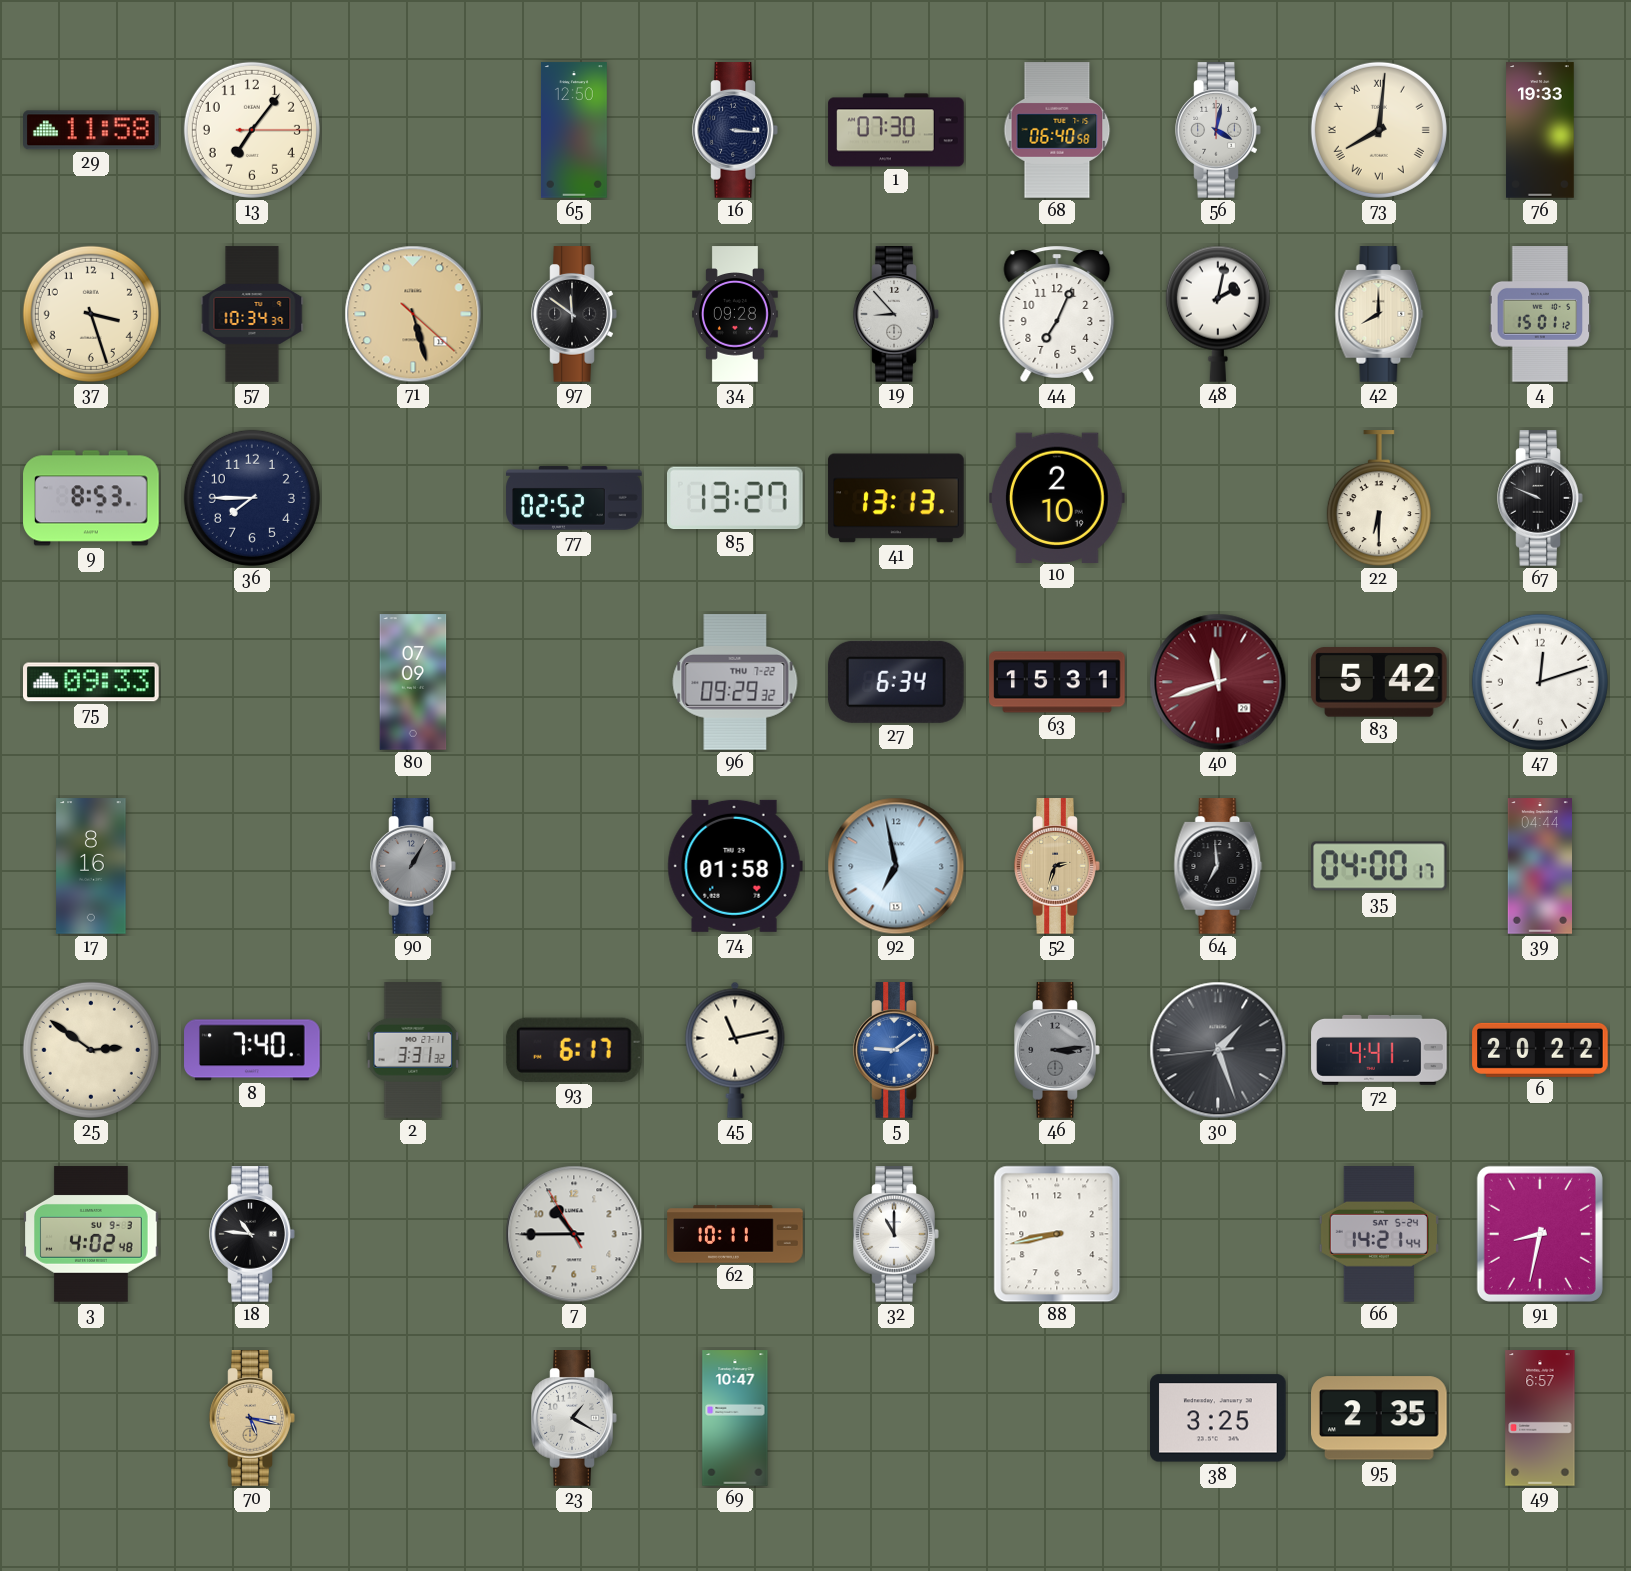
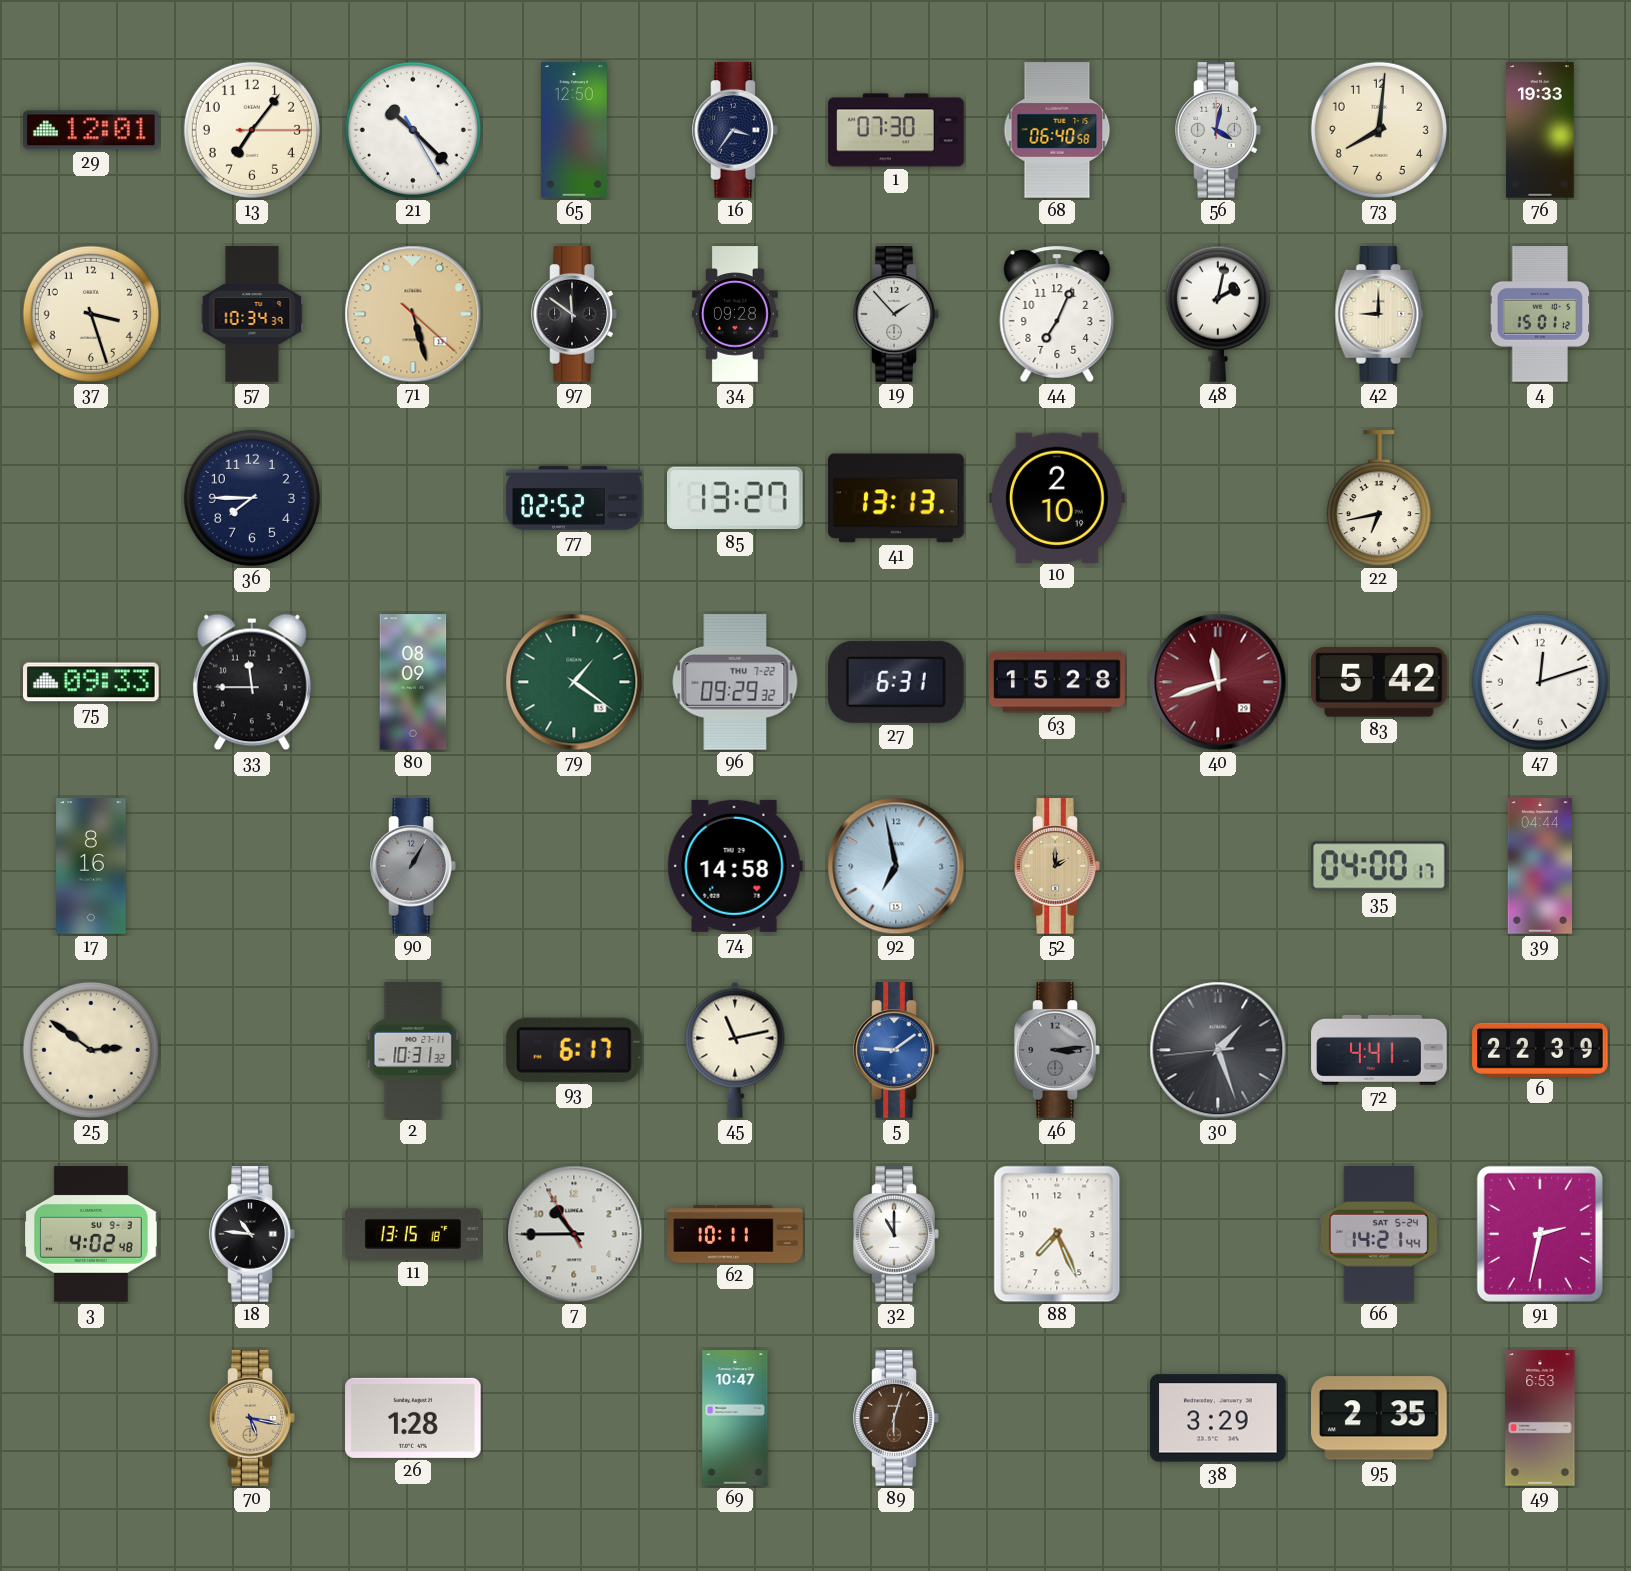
29: 11:58 -> 12:01 (92, 130)
21: none -> 10:22 (413, 130)
16: 3:16 -> 3:36 (735, 130)
73 numerals: Roman -> Arabic (1379, 130)
19: 8:53 -> 1:53 (896, 314)
42: 8:00 -> 9:00 (1379, 314)
9: 8:53 -> none (91, 498)
22: 6:30 -> 6:43 (1379, 499)
67: 9:49 -> none (1540, 498)
33: none -> 11:45 (252, 682)
80: 07:09 -> 08:09 (413, 682)
79: none -> 1:21 (574, 682)
27: 6:34 -> 6:31 (896, 682)
63: 15:31 -> 15:28 (1057, 682)
74: 01:58 -> 14:58 (735, 866)
52: 2:33 -> 2:00 (1057, 866)
64: 6:59 -> none (1218, 866)
8: 7:40 -> none (252, 1050)
2: 3:31 -> 10:31 (413, 1050)
6: 20:22 -> 22:39 (1540, 1050)
11: none -> 13:15 (413, 1234)
88: 8:43 -> 7:26 (1057, 1234)
91: 8:32 -> 2:32 (1540, 1234)
26: none -> 1:28 (413, 1418)
23: 1:20 -> none (574, 1418)
89: none -> 6:03 (896, 1418)
38: 3:25 -> 3:29 (1218, 1418)
49: 6:57 -> 6:53 (1540, 1418)
